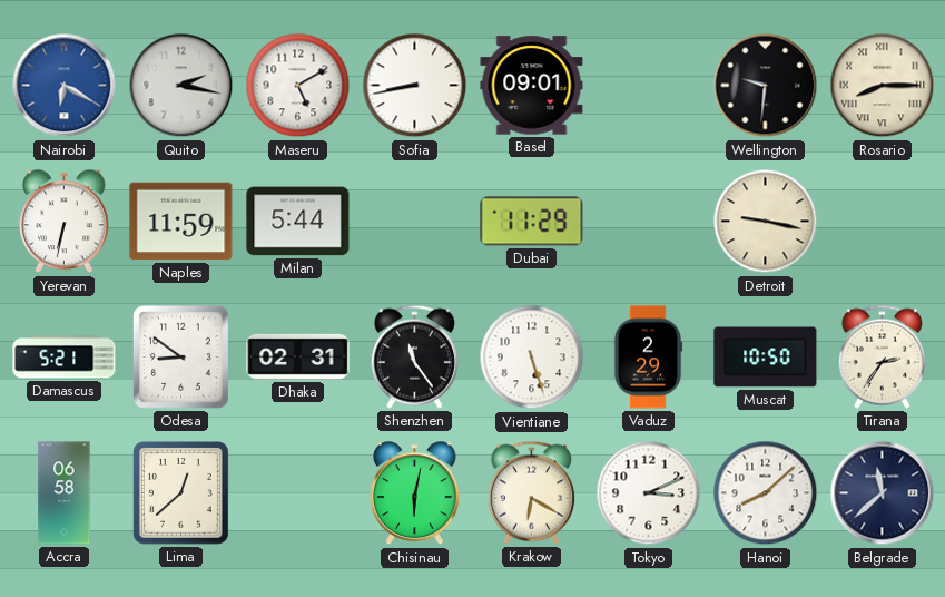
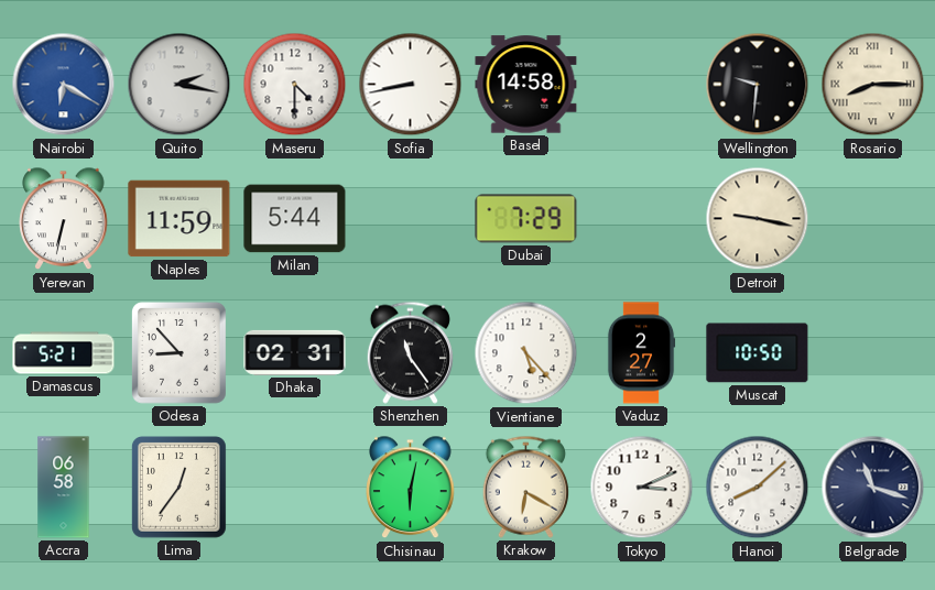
Maseru: 5:10 -> 4:30 (295, 85)
Basel: 09:01 -> 14:58 (526, 85)
Dubai: 11:29 -> 7:29 (526, 219)
Odesa: 8:51 -> 8:53 (178, 353)
Vientiane: 5:27 -> 5:23 (526, 353)
Vaduz: 2:29 -> 2:27 (641, 353)
Tirana: 2:36 -> none (882, 356)
Lima: 12:38 -> 12:36 (178, 488)
Belgrade: 11:38 -> 11:18 (873, 488)
